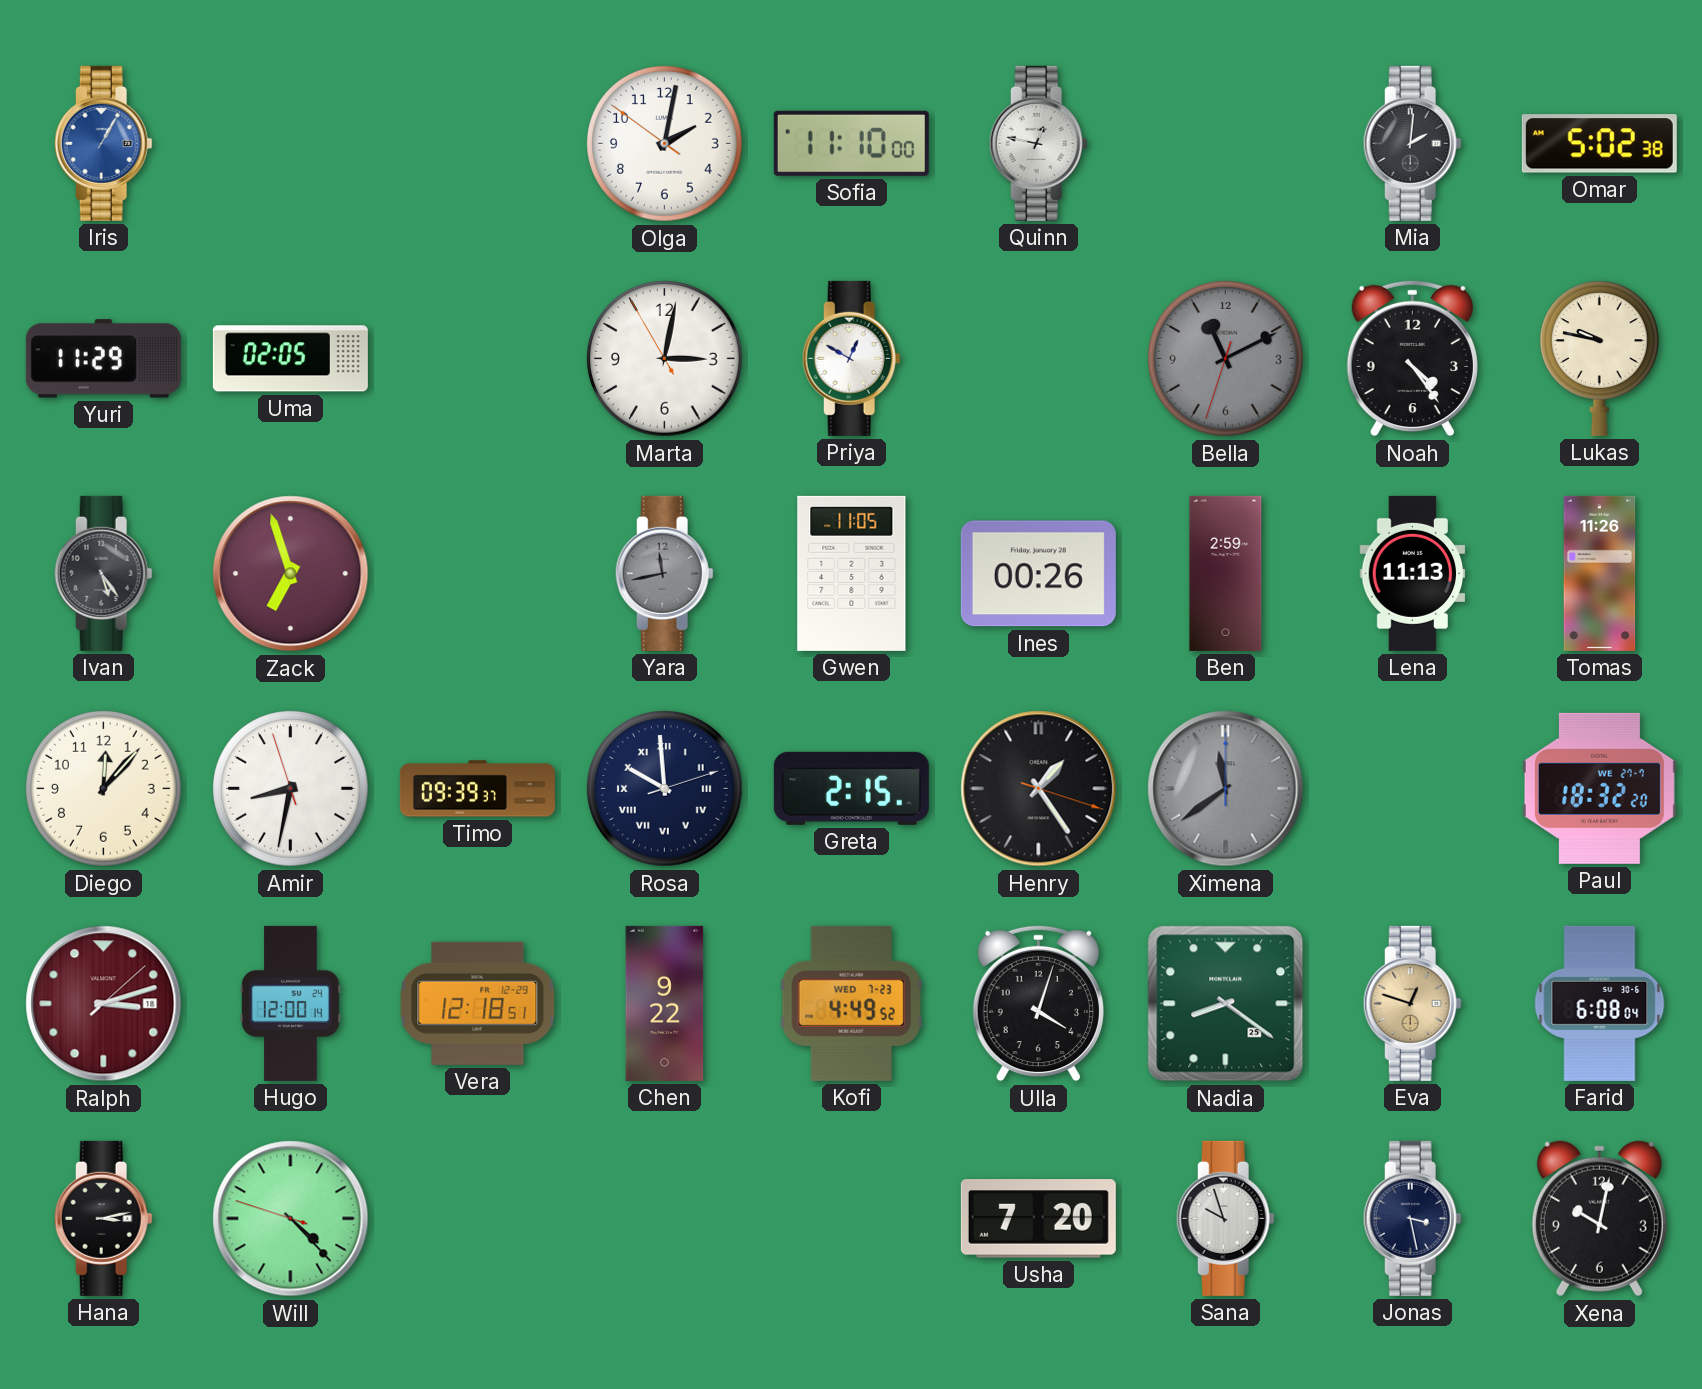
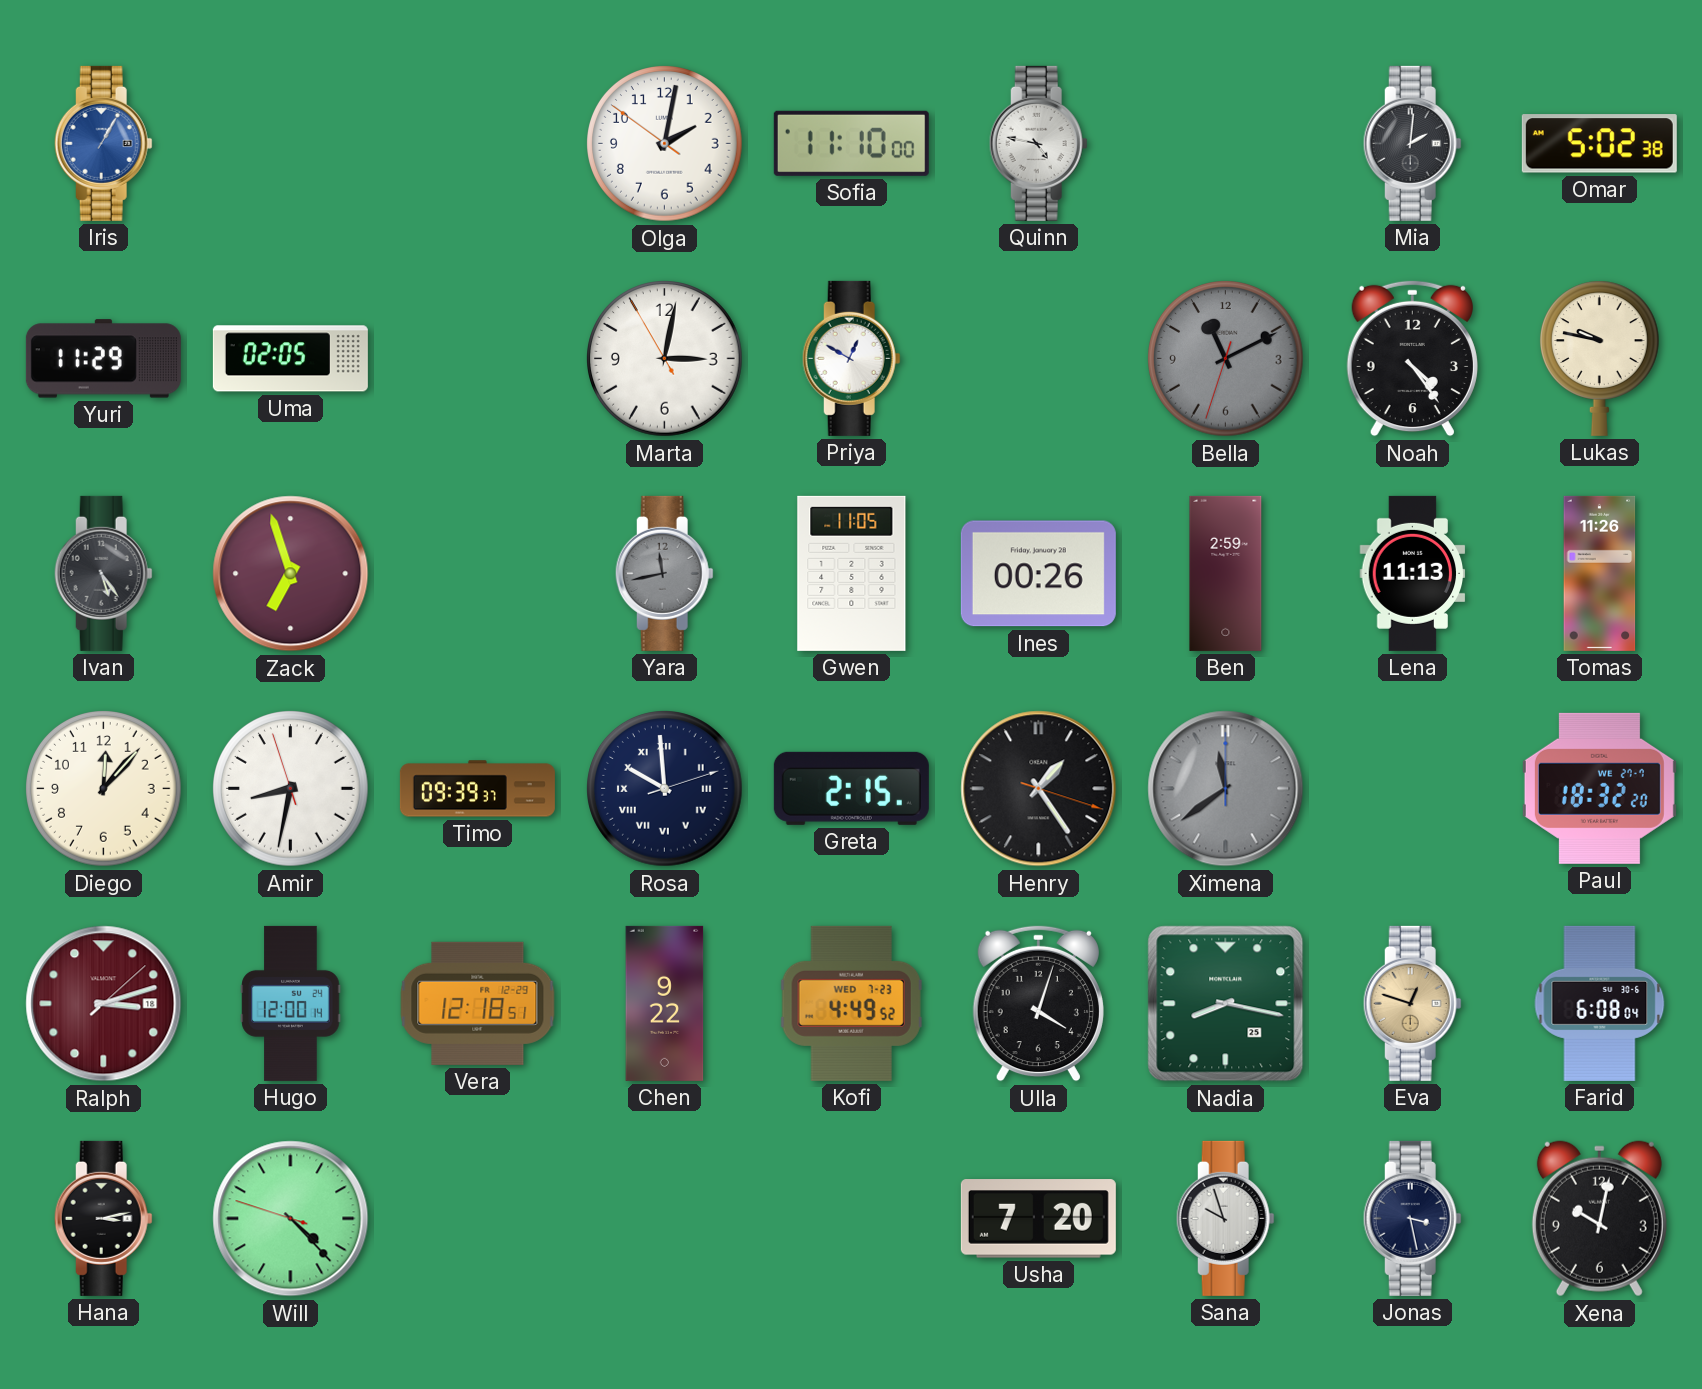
Quinn: 12:47 -> 4:47 (1038, 143)
Nadia: 8:21 -> 8:17 (1226, 1004)
